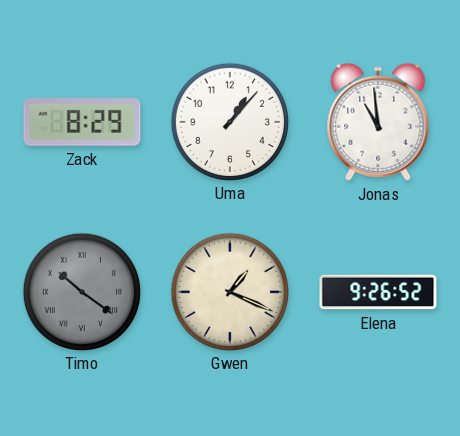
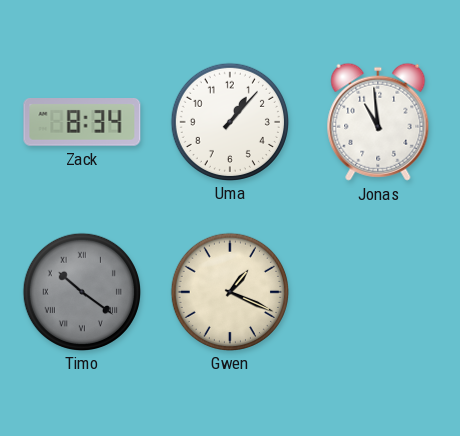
Zack: 8:29 -> 8:34 (82, 122)
Elena: 9:26 -> none (378, 292)
